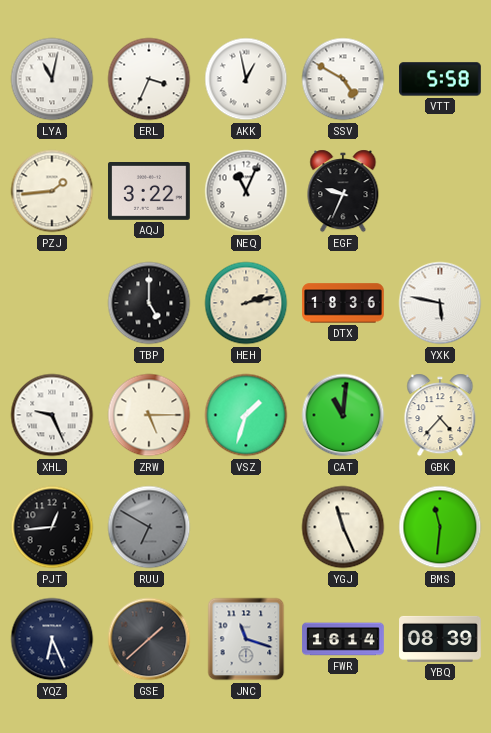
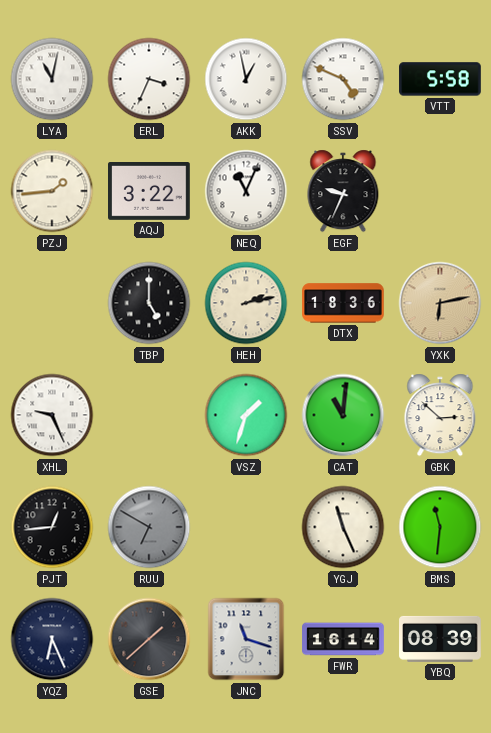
SSV: 4:50 -> 4:49 (343, 79)
YXK: 5:47 -> 6:13 (440, 303)
YXK dial: white -> champagne (440, 303)
ZRW: 5:15 -> none (149, 415)
GBK: 4:37 -> 2:52 (440, 415)
